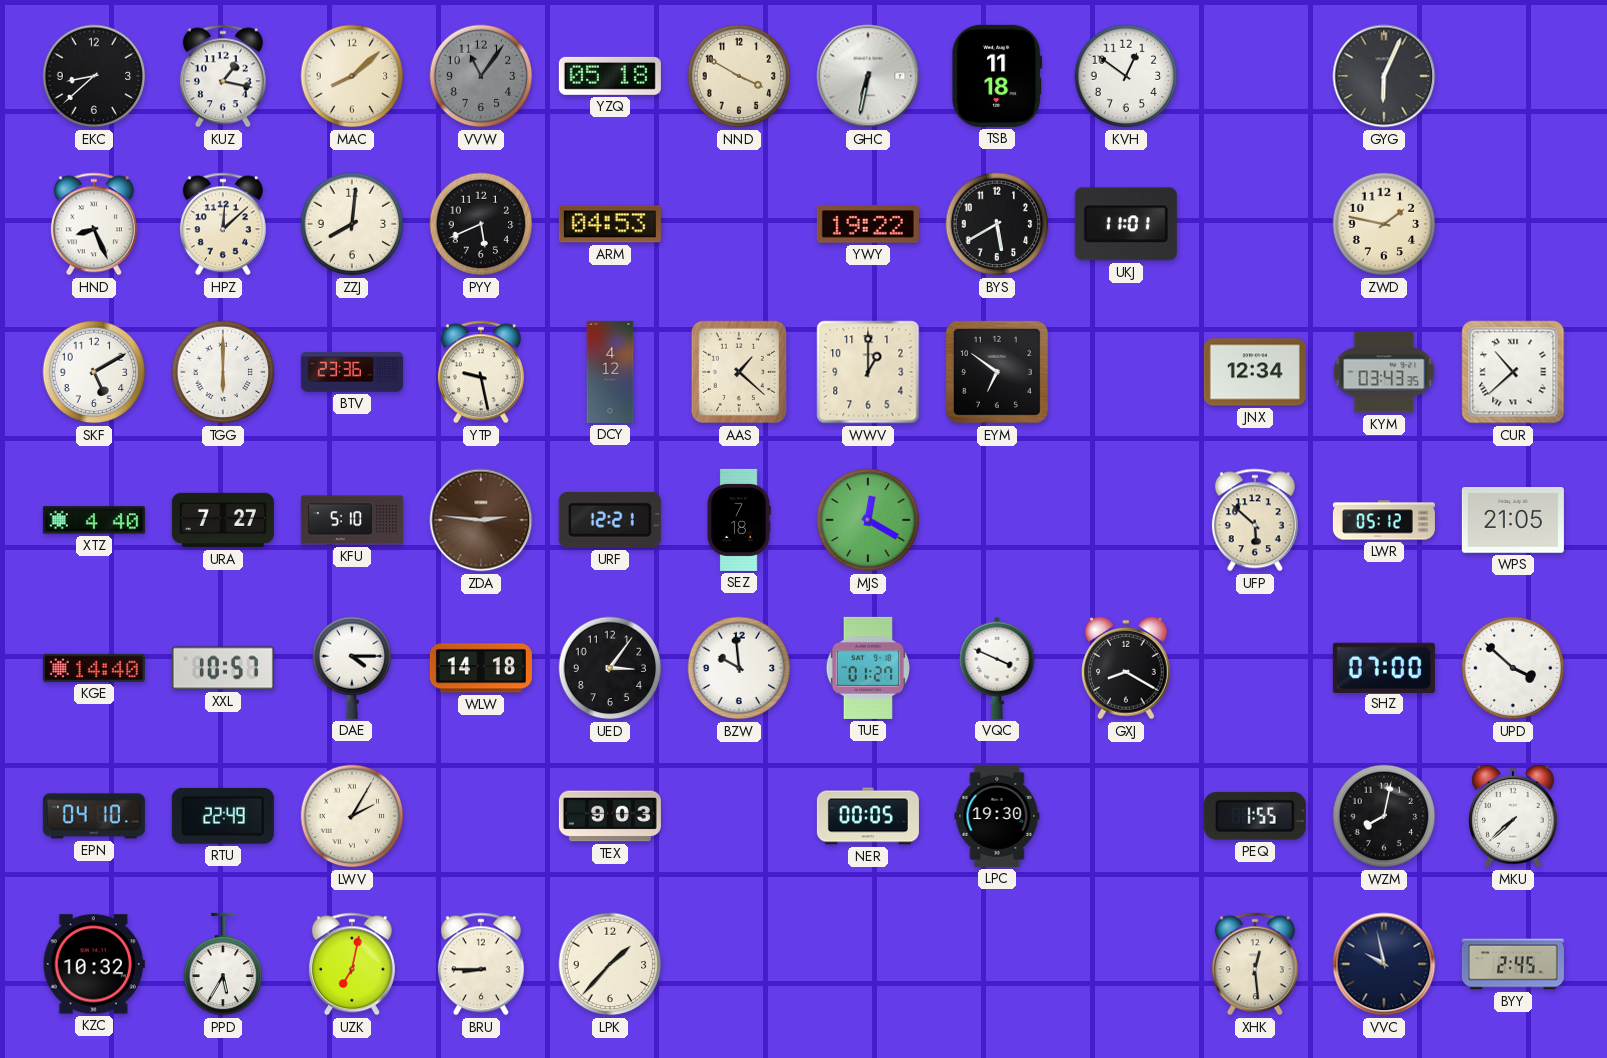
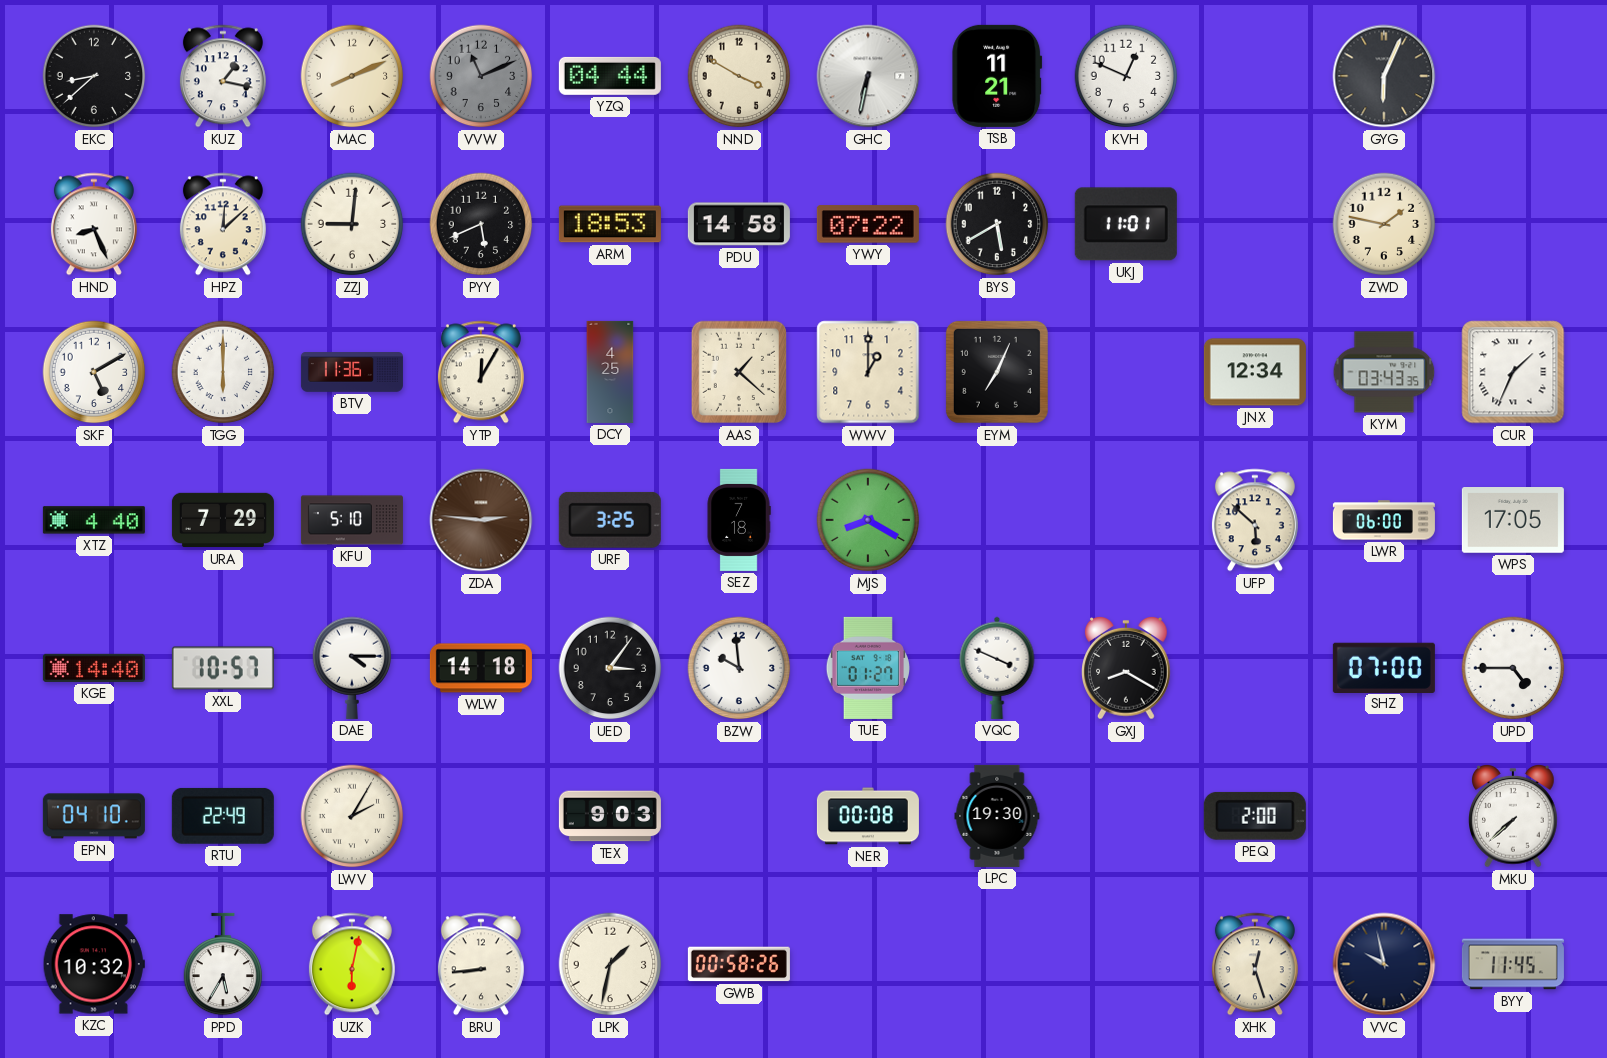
MAC: 8:08 -> 8:11 (352, 76)
VVW: 11:06 -> 11:11 (481, 76)
YZQ: 05:18 -> 04:44 (610, 76)
TSB: 11:18 -> 11:21 (997, 76)
KVH: 12:51 -> 12:49 (1126, 76)
ZZJ: 8:01 -> 9:01 (352, 224)
ARM: 04:53 -> 18:53 (610, 224)
PDU: none -> 14:58 (739, 224)
YWY: 19:22 -> 07:22 (868, 224)
BTV: 23:36 -> 11:36 (352, 372)
YTP: 9:28 -> 12:05 (481, 372)
DCY: 4:12 -> 4:25 (610, 372)
EYM: 6:51 -> 7:04 (997, 372)
CUR: 10:38 -> 1:34 (1513, 372)
URA: 7:27 -> 7:29 (223, 520)
URF: 12:21 -> 3:25 (610, 520)
MJS: 12:20 -> 8:20 (868, 520)
LWR: 05:12 -> 06:00 (1384, 520)
WPS: 21:05 -> 17:05 (1513, 521)
UPD: 3:52 -> 4:45 (1513, 668)
NER: 00:05 -> 00:08 (868, 816)
PEQ: 1:55 -> 2:00 (1255, 816)
WZM: 8:02 -> none (1384, 816)
UZK: 7:02 -> 6:02 (352, 964)
BRU: 8:45 -> 8:44 (481, 964)
LPK: 1:37 -> 1:32 (610, 964)
GWB: none -> 00:58 (739, 964)
XHK: 12:29 -> 12:27 (1255, 964)
BYY: 2:45 -> 11:45 (1513, 964)
